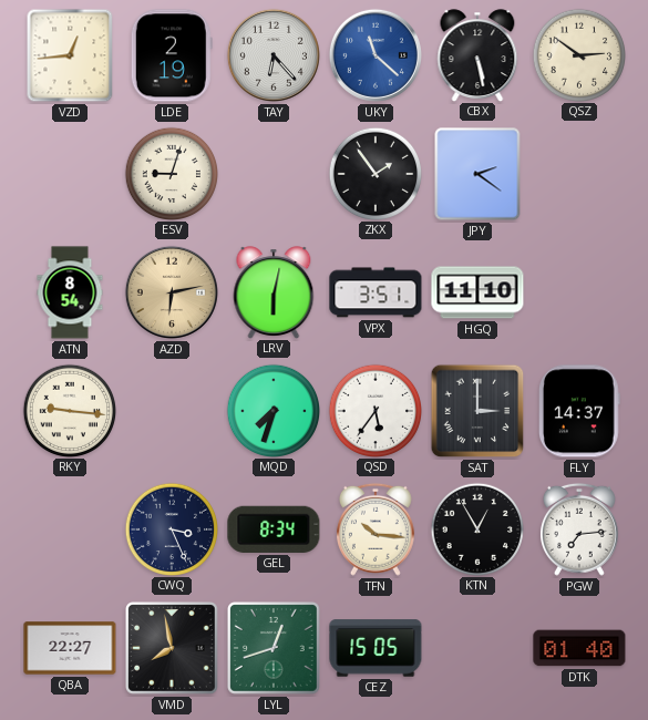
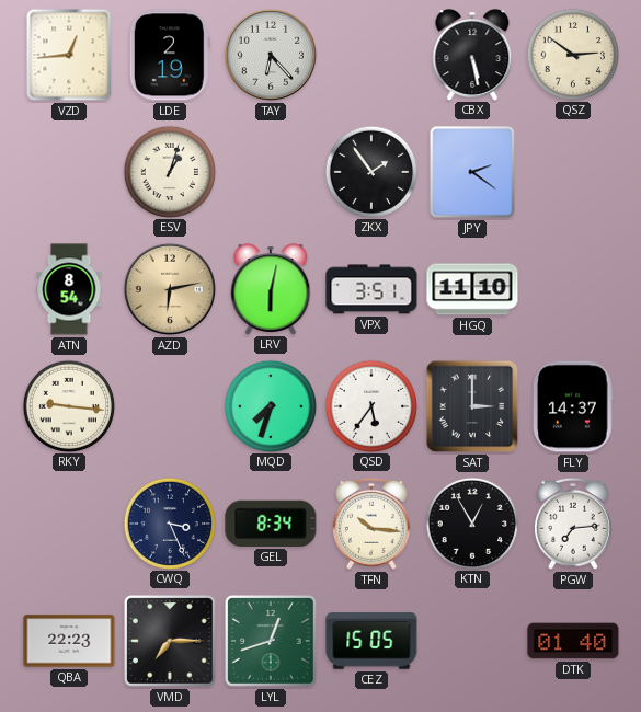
UKY: 11:22 -> none (376, 55)
ESV: 9:03 -> 1:03 (169, 171)
QBA: 22:27 -> 22:23 (69, 641)
VMD: 7:58 -> 7:15 (171, 642)
